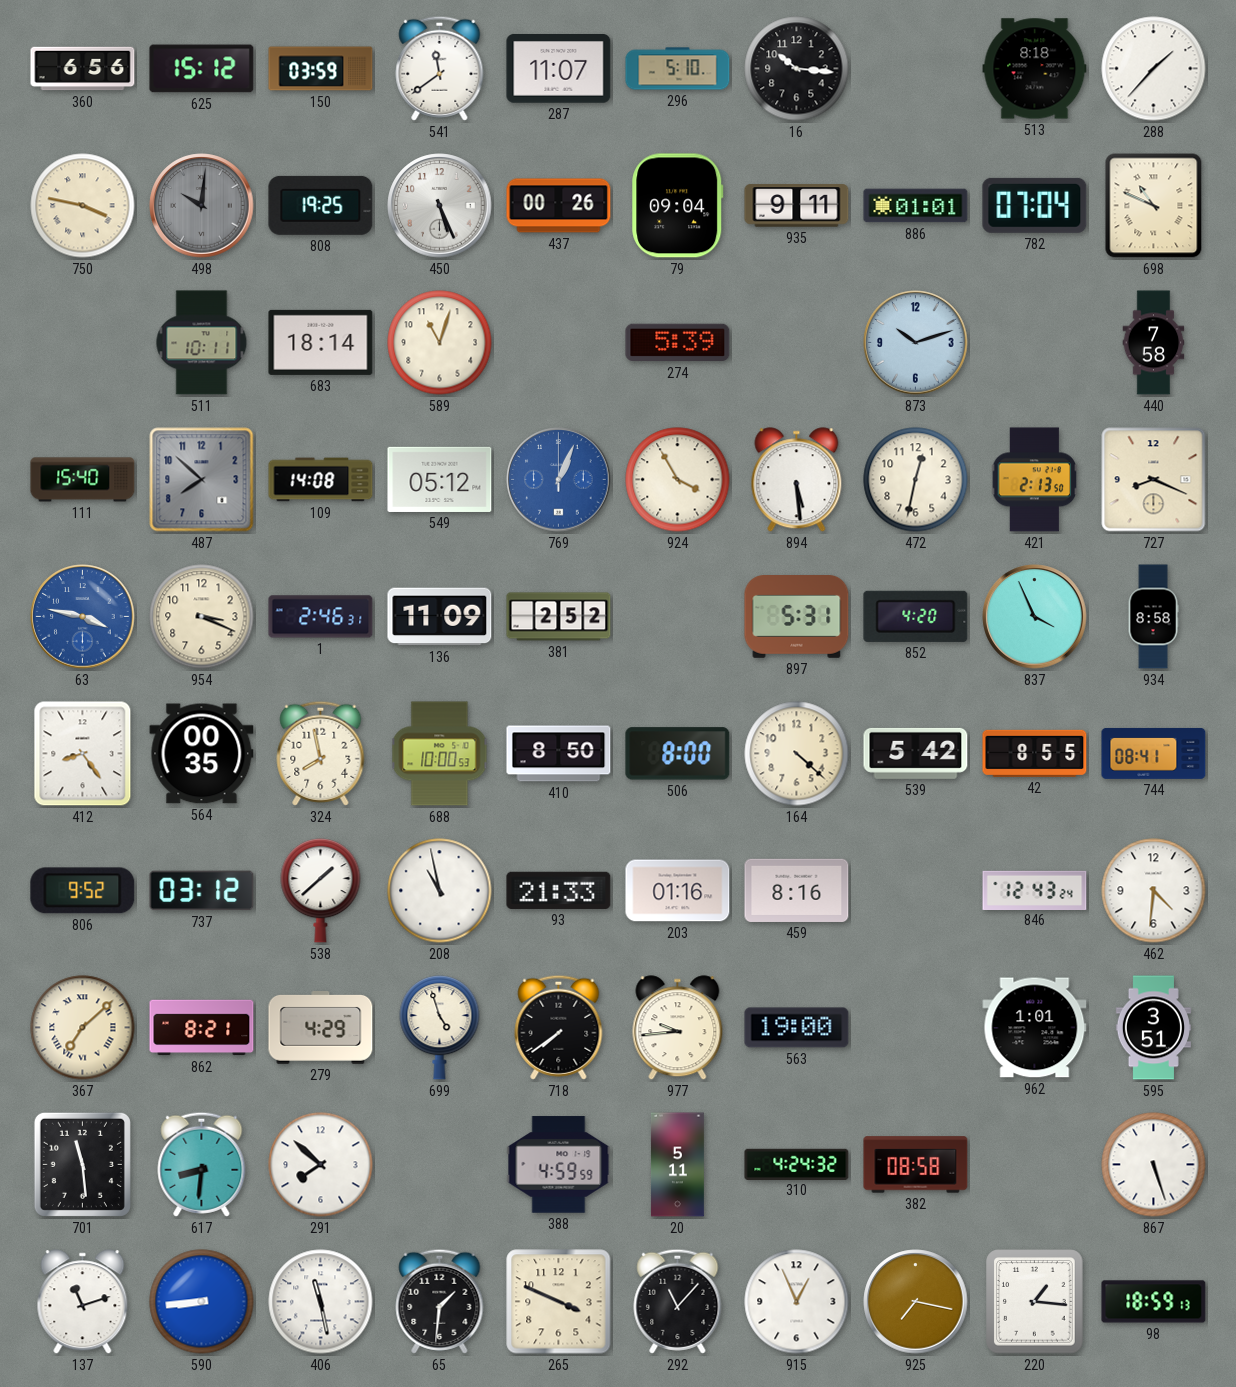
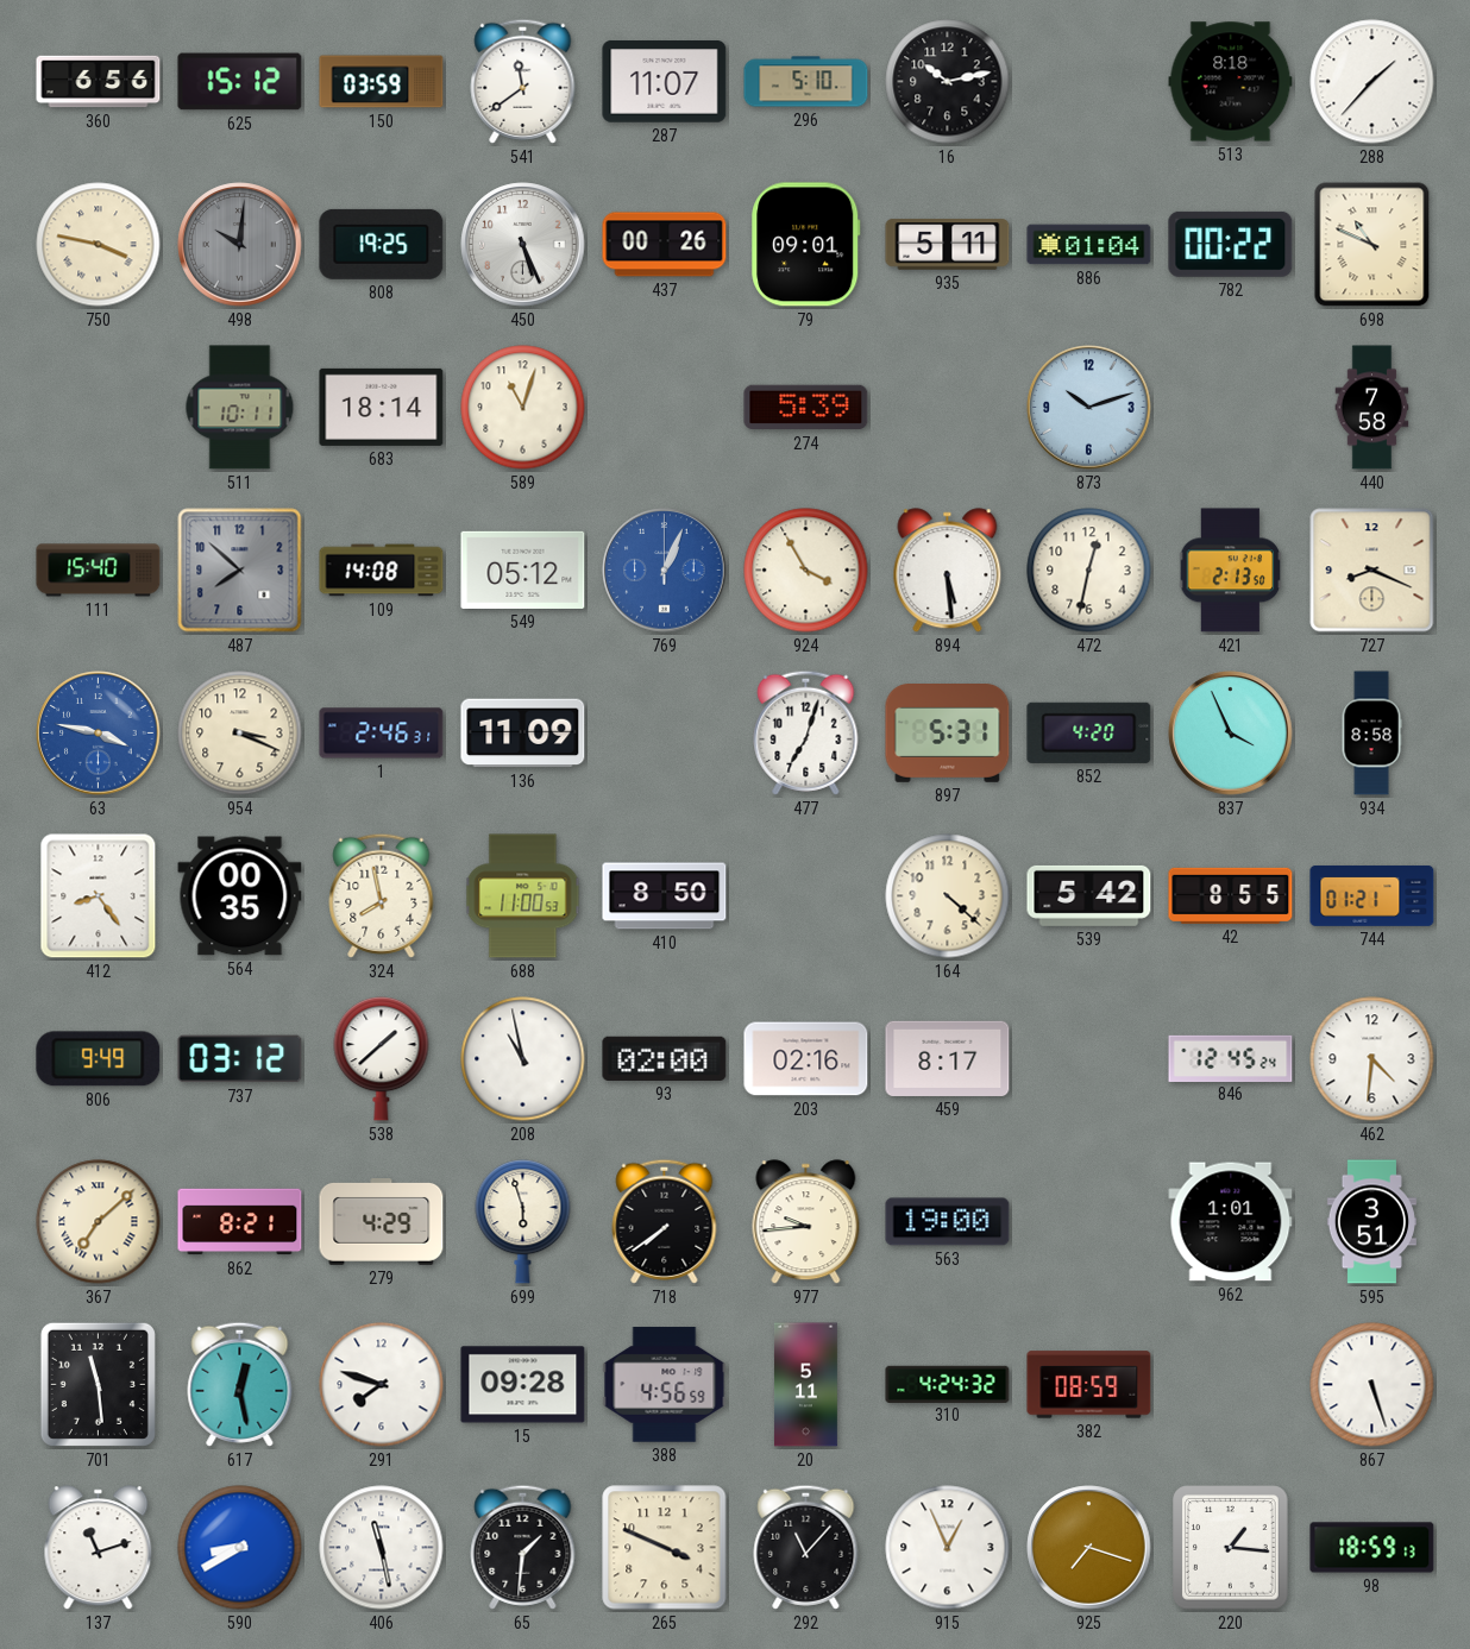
16: 10:16 -> 10:13 (948, 82)
79: 09:04 -> 09:01 (806, 245)
935: 9:11 -> 5:11 (948, 245)
886: 01:01 -> 01:04 (1089, 245)
782: 07:04 -> 00:22 (1231, 244)
381: 2:52 -> none (559, 617)
477: none -> 7:03 (806, 732)
688: 10:00 -> 11:00 (523, 896)
506: 8:00 -> none (678, 754)
744: 08:41 -> 01:21 (1372, 895)
806: 9:52 -> 9:49 (99, 1059)
93: 21:33 -> 02:00 (665, 1058)
203: 01:16 -> 02:16 (806, 1059)
459: 8:16 -> 8:17 (948, 1058)
846: 12:43 -> 12:45 (1231, 1058)
699: 4:57 -> 5:57 (523, 1222)
617: 8:31 -> 12:28 (240, 1384)
291: 7:52 -> 7:48 (382, 1385)
15: none -> 09:28 (523, 1385)
388: 4:59 -> 4:56 (665, 1385)
382: 08:58 -> 08:59 (1089, 1385)
590: 8:44 -> 8:40 (240, 1548)
925: 7:17 -> 7:18 (1089, 1548)
